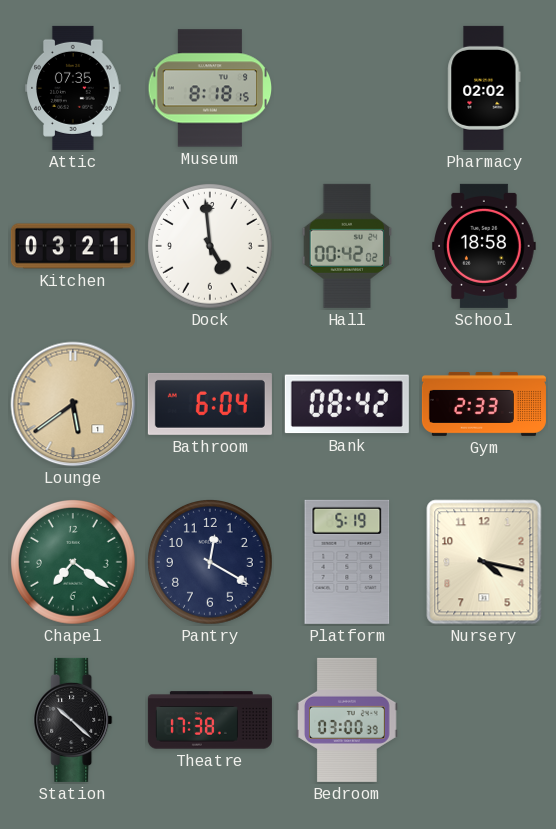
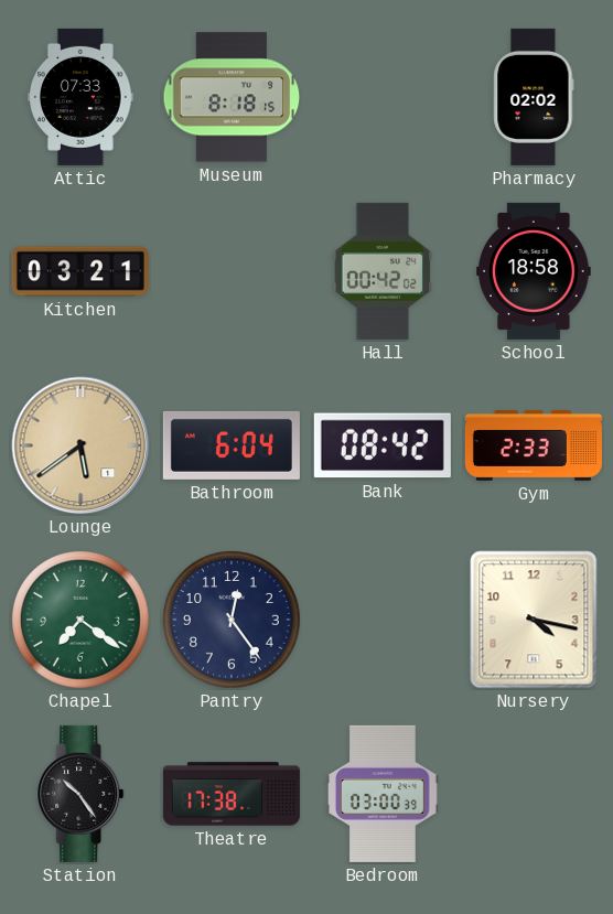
Attic: 07:35 -> 07:33 (80, 97)
Dock: 4:59 -> none (211, 247)
Pantry: 12:20 -> 12:24 (233, 621)
Platform: 5:19 -> none (347, 562)
Station: 10:22 -> 10:24 (80, 794)
